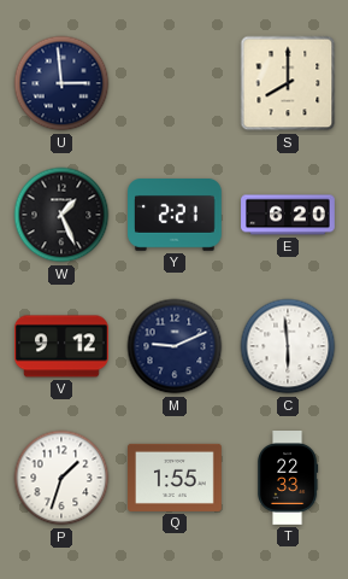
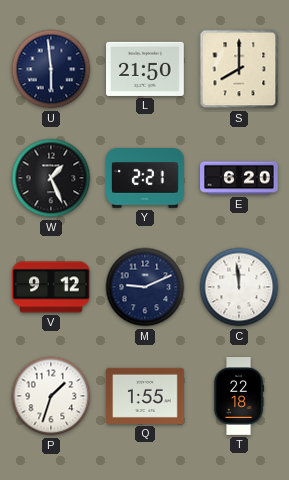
U: 2:59 -> 5:59 (51, 69)
L: none -> 21:50 (146, 69)
C: 5:59 -> 11:59 (239, 287)
T: 22:33 -> 22:18 (239, 397)
